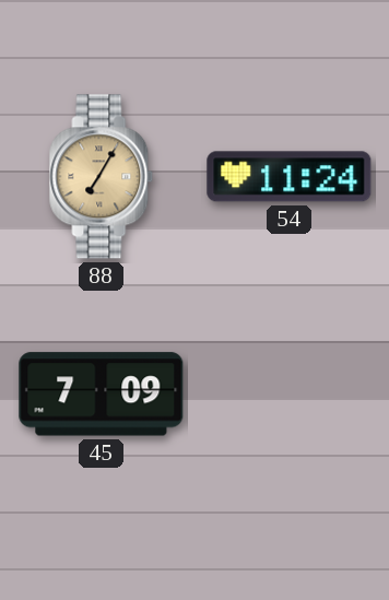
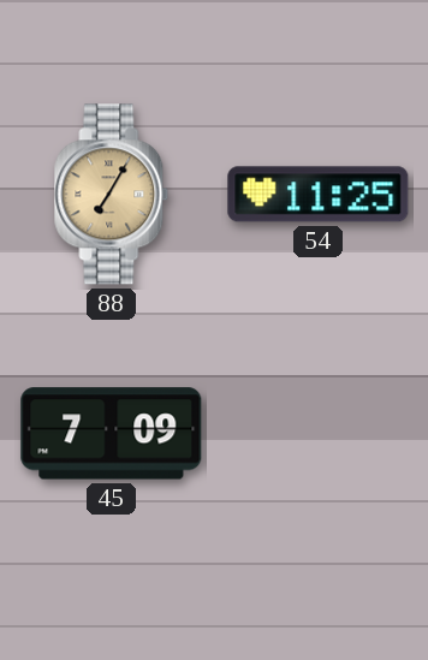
54: 11:24 -> 11:25 (319, 195)
